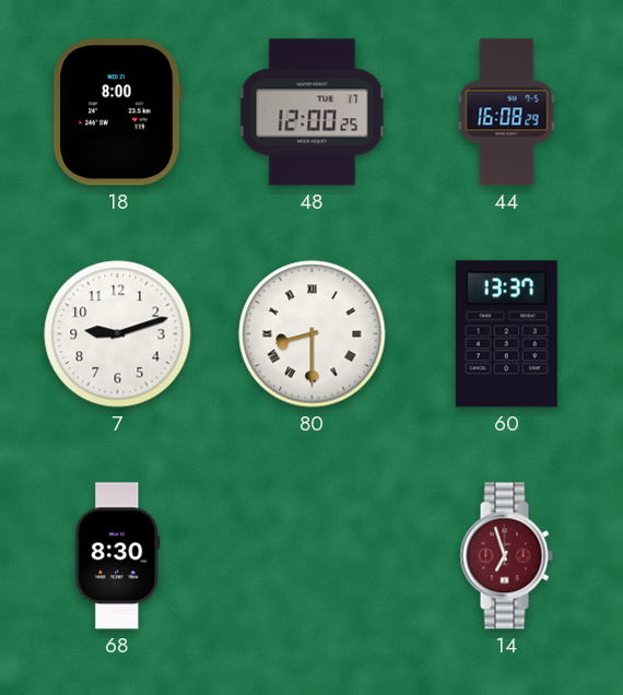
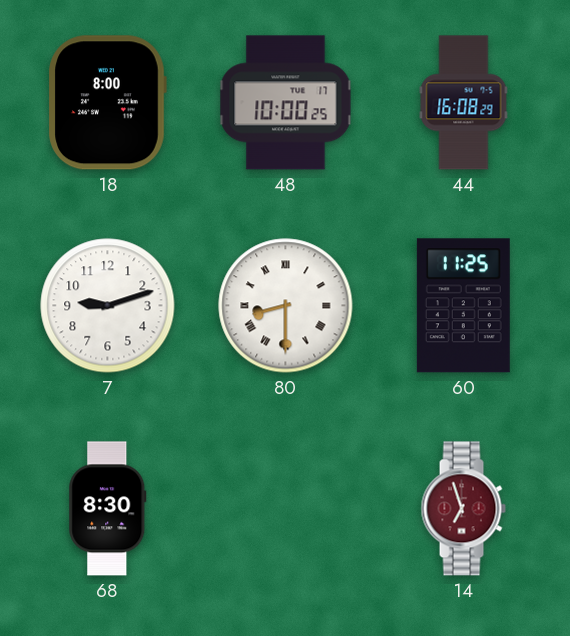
48: 12:00 -> 10:00 (286, 103)
60: 13:37 -> 11:25 (463, 306)
